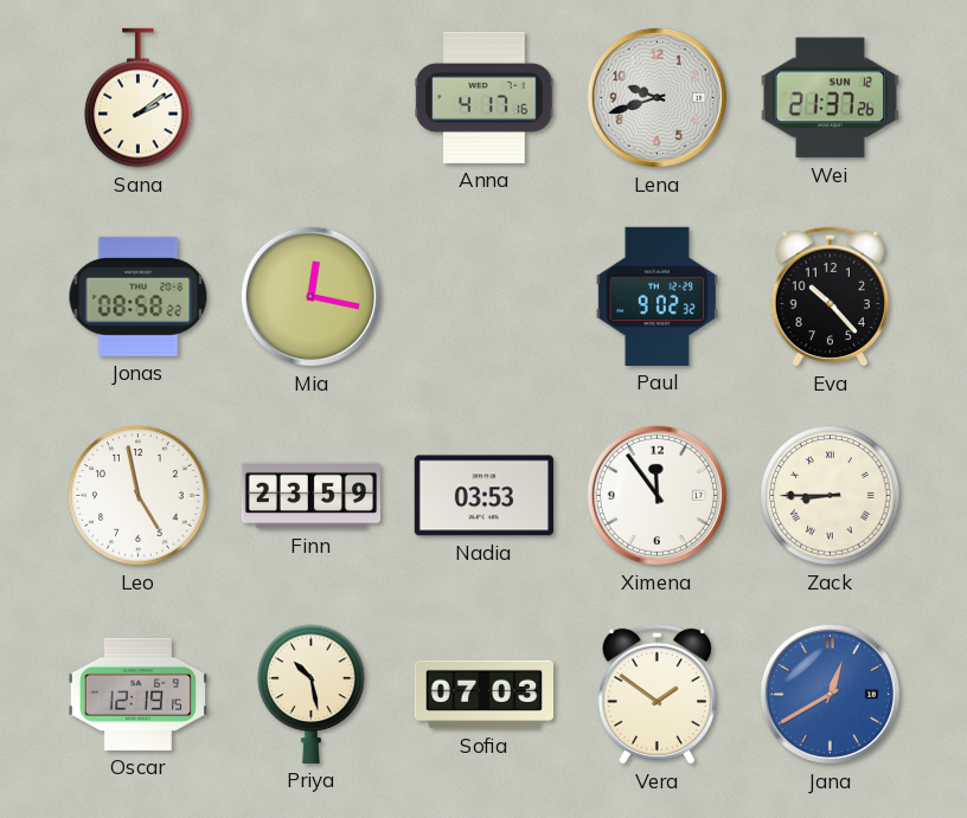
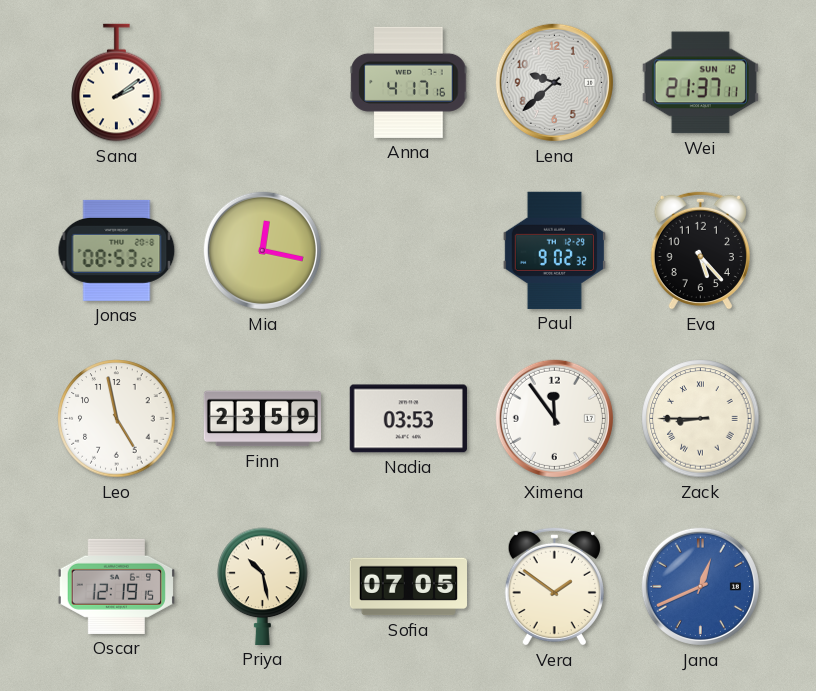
Lena: 9:42 -> 9:38 (554, 82)
Wei: 21:37:26 -> 21:37:11 (700, 83)
Jonas: 08:58 -> 08:53 (117, 250)
Eva: 10:23 -> 5:23 (700, 250)
Sofia: 07:03 -> 07:05 (408, 587)
Jana: 12:40 -> 12:41 (700, 586)
